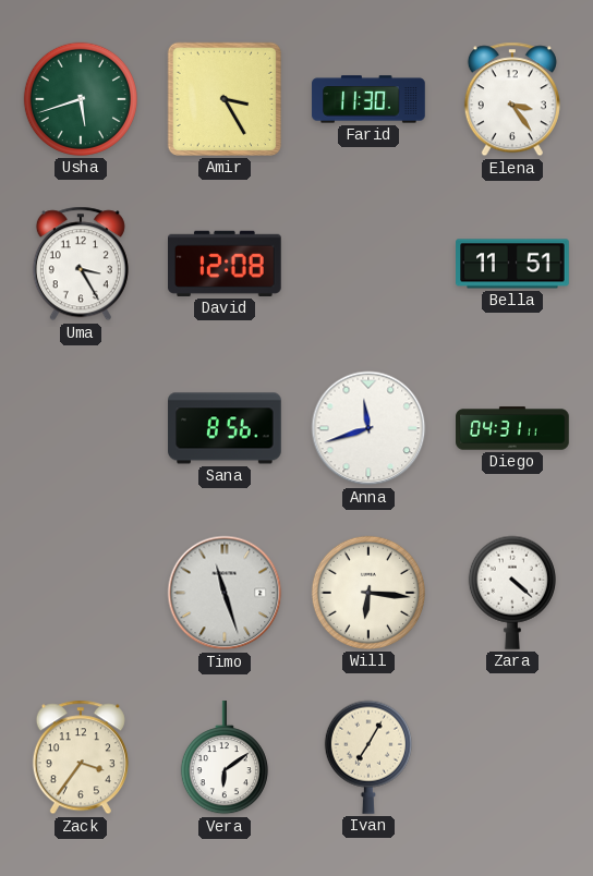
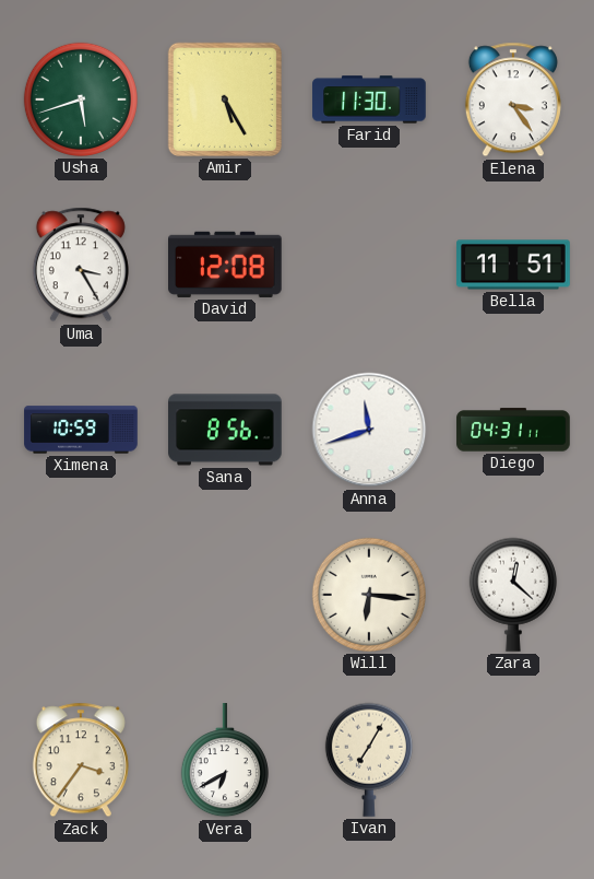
Amir: 3:25 -> 5:25 (225, 99)
Ximena: none -> 10:59 (81, 430)
Timo: 11:27 -> none (225, 593)
Zara: 4:22 -> 12:22 (513, 595)
Vera: 6:09 -> 6:40 (225, 761)
